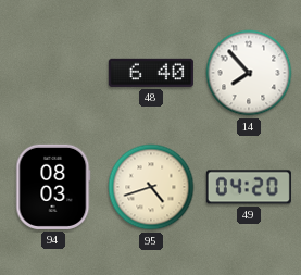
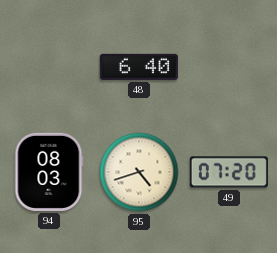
14: 7:53 -> none (249, 73)
49: 04:20 -> 07:20 (229, 172)
